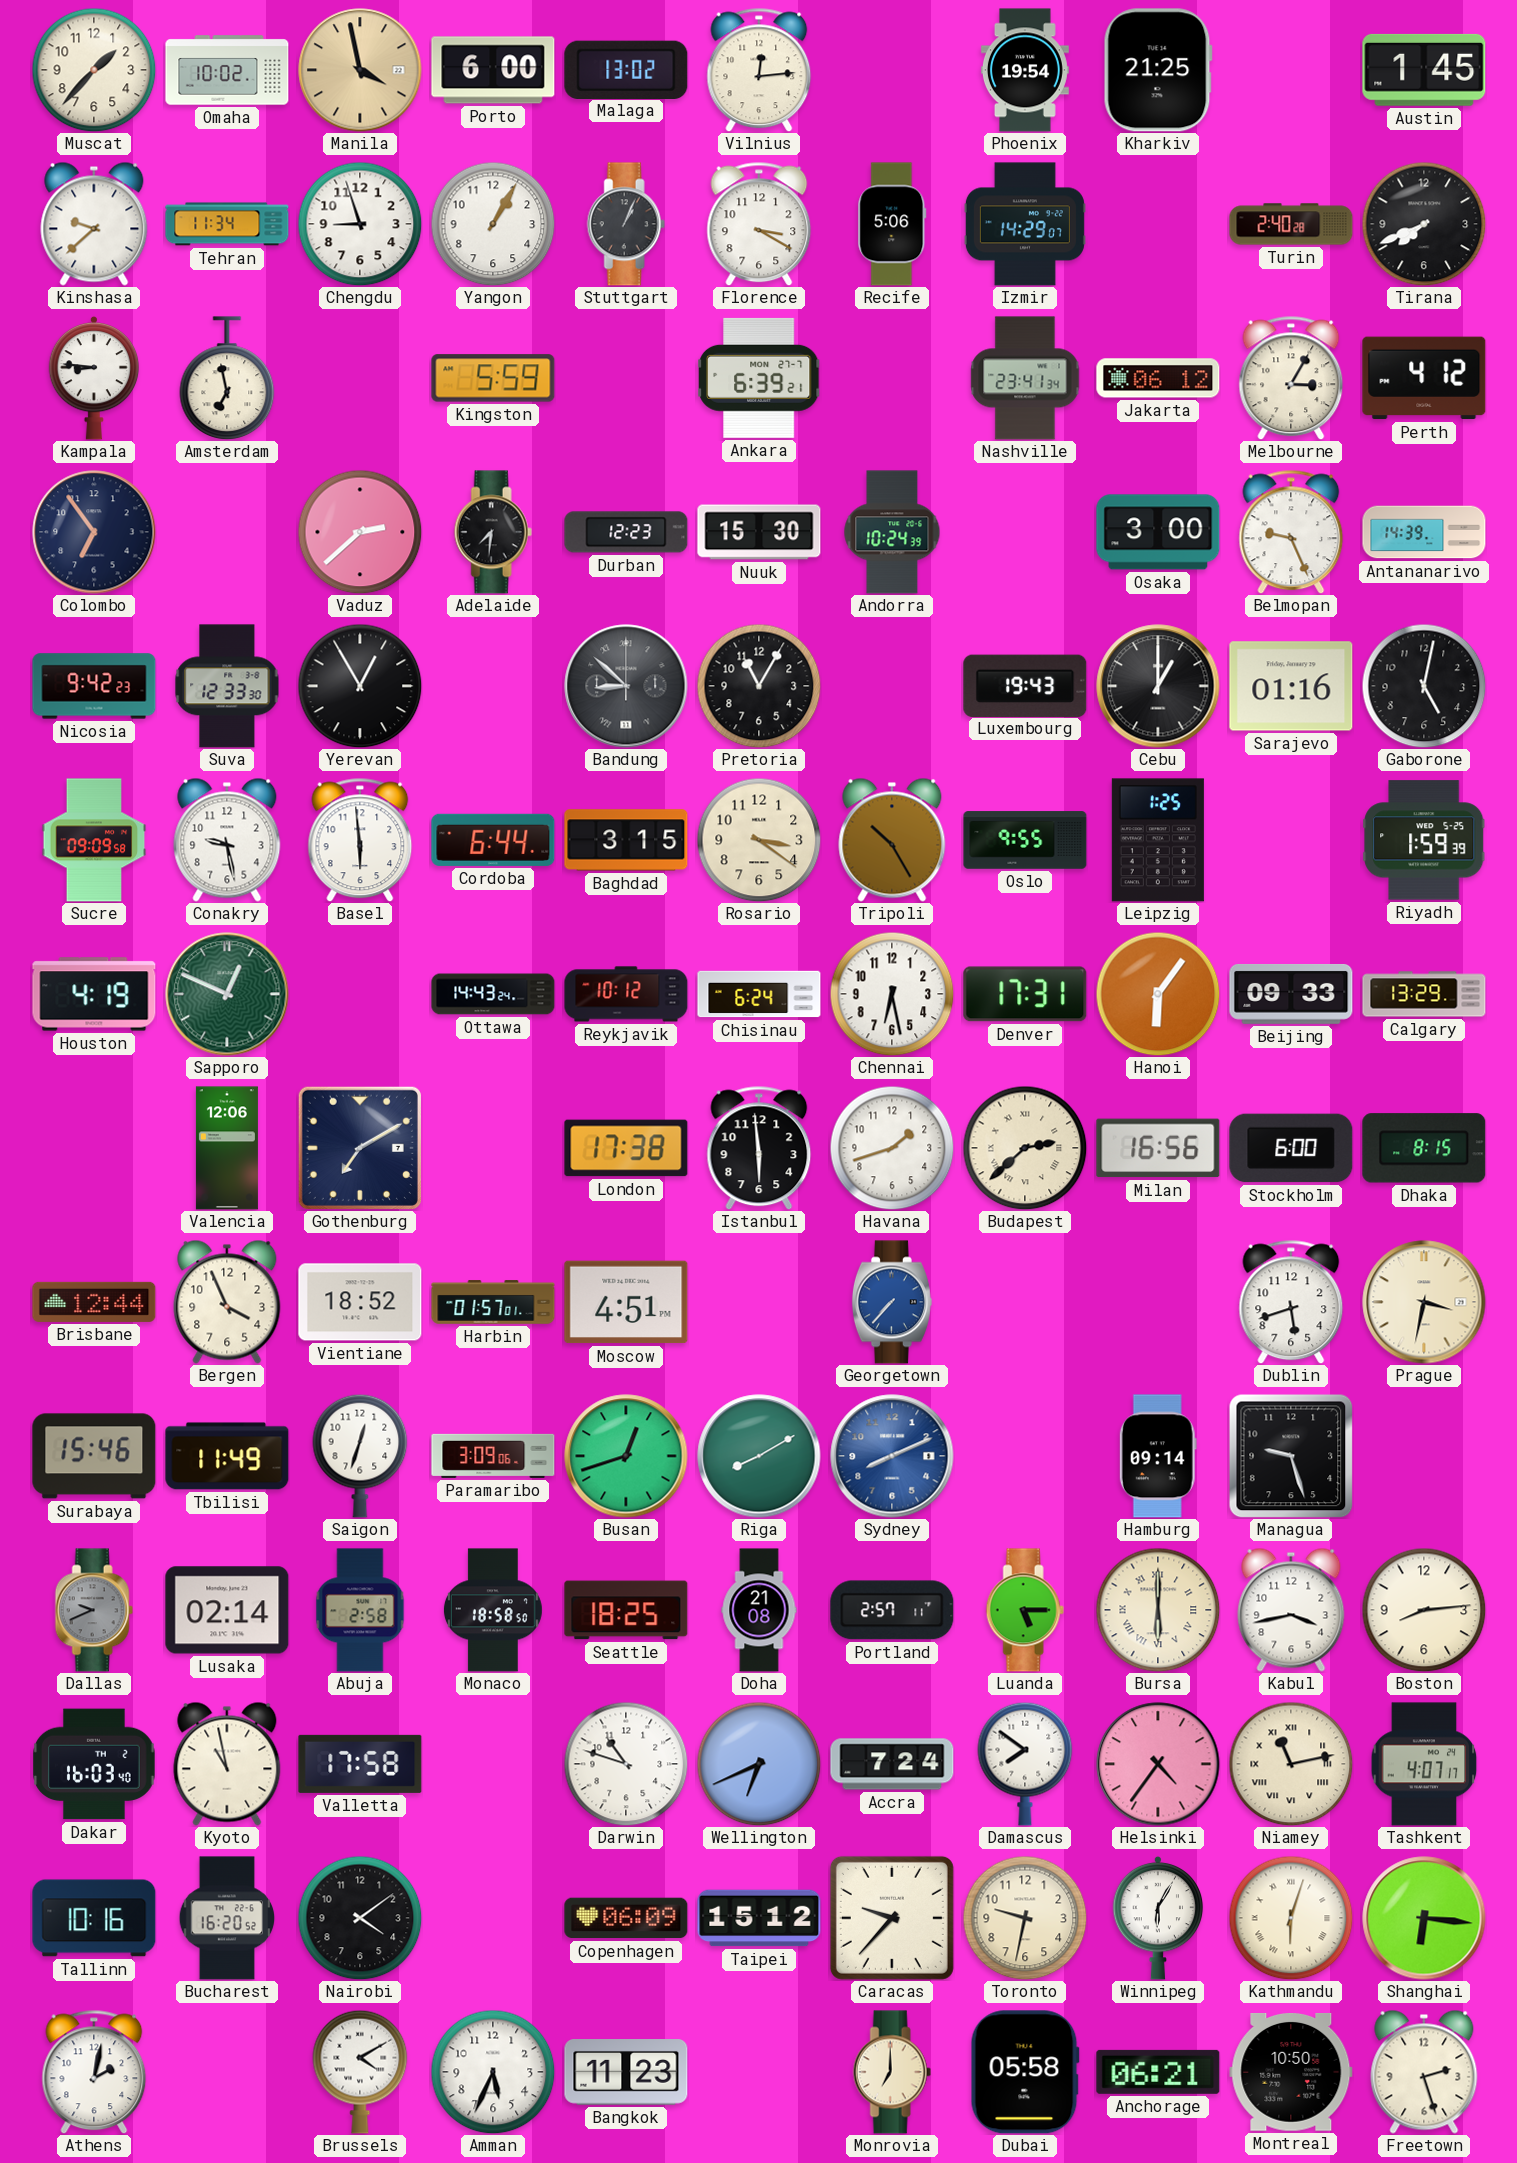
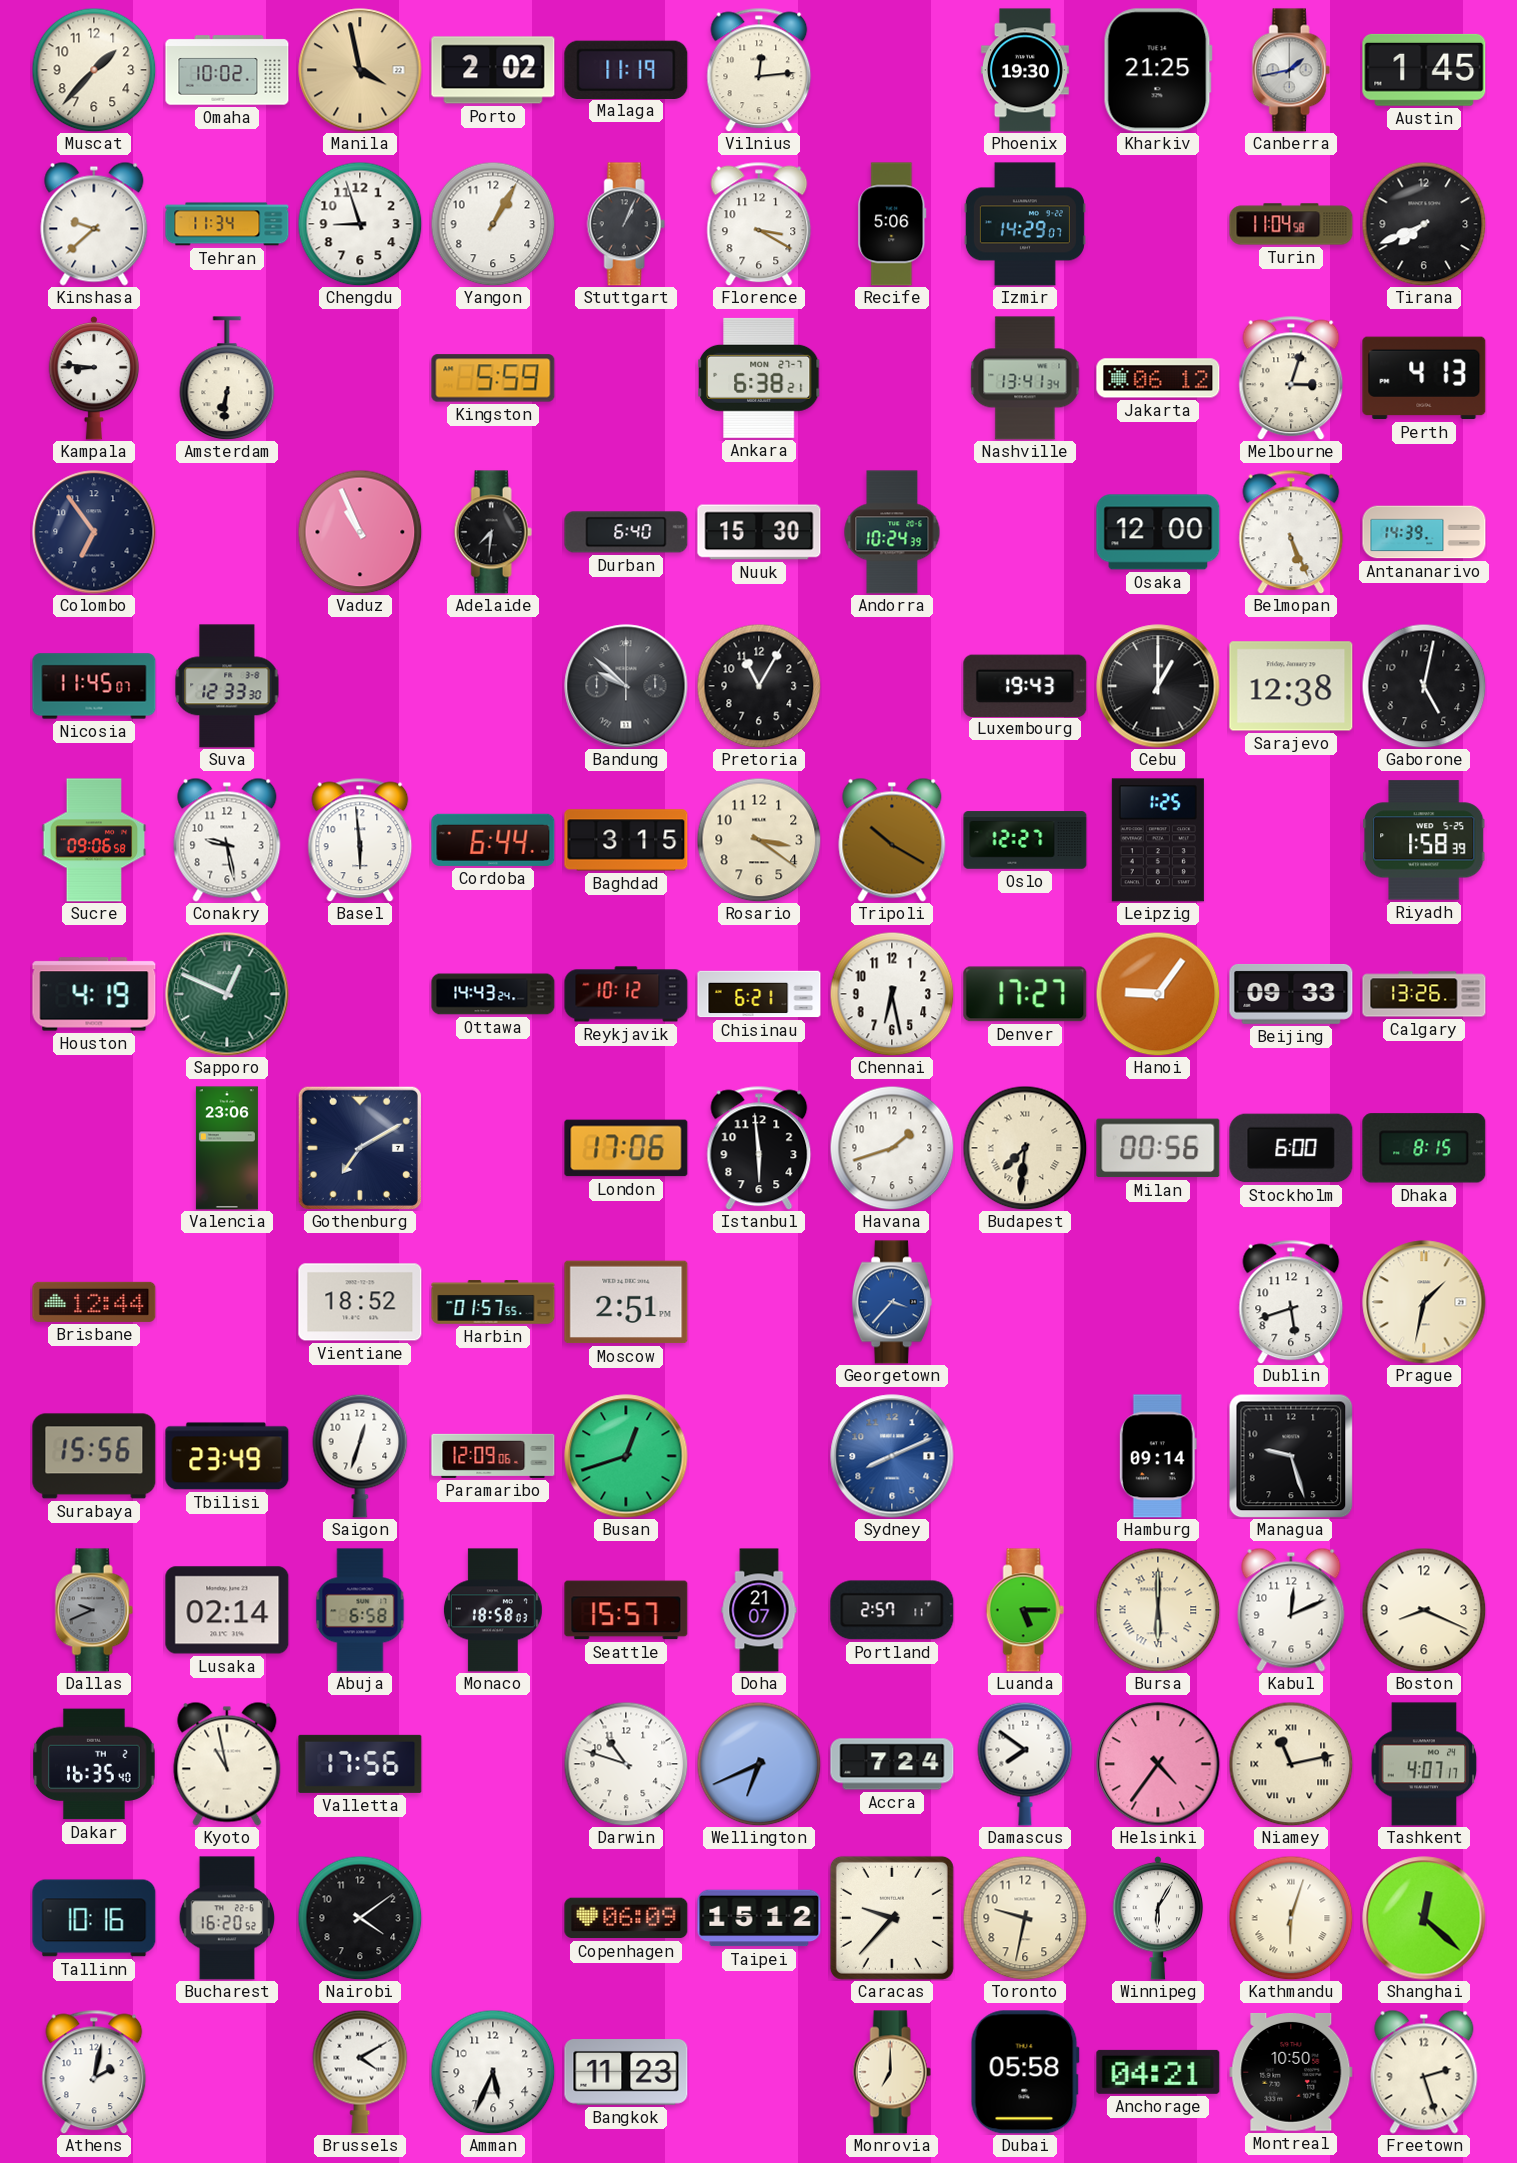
Porto: 6:00 -> 2:02 (493, 70)
Malaga: 13:02 -> 11:19 (626, 69)
Phoenix: 19:54 -> 19:30 (1025, 70)
Canberra: none -> 1:43 (1291, 70)
Turin: 2:40 -> 11:04 (1291, 224)
Amsterdam: 6:58 -> 6:31 (227, 378)
Ankara: 6:39 -> 6:38 (759, 378)
Nashville: 23:41 -> 13:41 (1025, 378)
Melbourne: 3:05 -> 3:03 (1291, 378)
Perth: 4:12 -> 4:13 (1424, 378)
Vaduz: 2:38 -> 10:56 (360, 532)
Durban: 12:23 -> 6:40 (626, 532)
Osaka: 3:00 -> 12:00 (1158, 532)
Belmopan: 9:26 -> 5:26 (1291, 532)
Nicosia: 9:42 -> 11:45 (94, 686)
Yerevan: 12:55 -> none (360, 686)
Bandung: 8:52 -> 9:52 (626, 686)
Sarajevo: 01:16 -> 12:38 (1291, 686)
Sucre: 09:09 -> 09:06 (94, 840)
Tripoli: 10:25 -> 10:20 (892, 840)
Oslo: 9:55 -> 12:27 (1025, 840)
Riyadh: 1:59 -> 1:58 (1424, 840)
Chisinau: 6:24 -> 6:21 (759, 994)
Denver: 17:31 -> 17:27 (1025, 994)
Hanoi: 6:06 -> 9:06 (1158, 994)
Calgary: 13:29 -> 13:26 (1424, 994)
Valencia: 12:06 -> 23:06 (227, 1148)
London: 17:38 -> 17:06 (626, 1148)
Budapest: 2:38 -> 7:31 (1025, 1148)
Milan: 16:56 -> 00:56 (1158, 1148)
Bergen: 3:56 -> none (227, 1302)
Harbin: 01:57:01 -> 01:57:55 (493, 1302)
Moscow: 4:51 -> 2:51 (626, 1302)
Georgetown: 7:37 -> 3:37 (892, 1302)
Prague: 3:32 -> 1:32 (1424, 1302)
Surabaya: 15:46 -> 15:56 (94, 1456)
Tbilisi: 11:49 -> 23:49 (227, 1456)
Paramaribo: 3:09 -> 12:09 (493, 1456)
Riga: 8:10 -> none (759, 1456)
Abuja: 2:58 -> 6:58 (360, 1610)
Monaco: 18:58:50 -> 18:58:03 (493, 1610)
Seattle: 18:25 -> 15:57 (626, 1610)
Doha: 21:08 -> 21:07 (759, 1610)
Kabul: 3:43 -> 12:11 (1291, 1610)
Boston: 8:14 -> 8:19 (1424, 1610)
Dakar: 16:03 -> 16:35 (94, 1764)
Valletta: 17:58 -> 17:56 (360, 1764)
Shanghai: 6:16 -> 12:22 (1424, 1918)
Anchorage: 06:21 -> 04:21 (1158, 2072)
